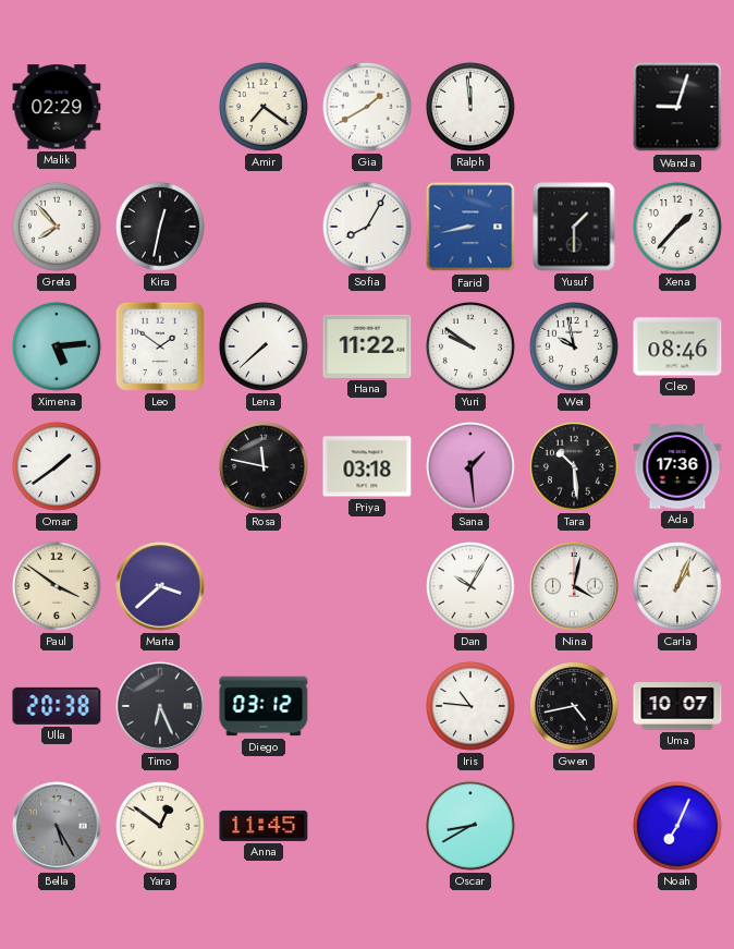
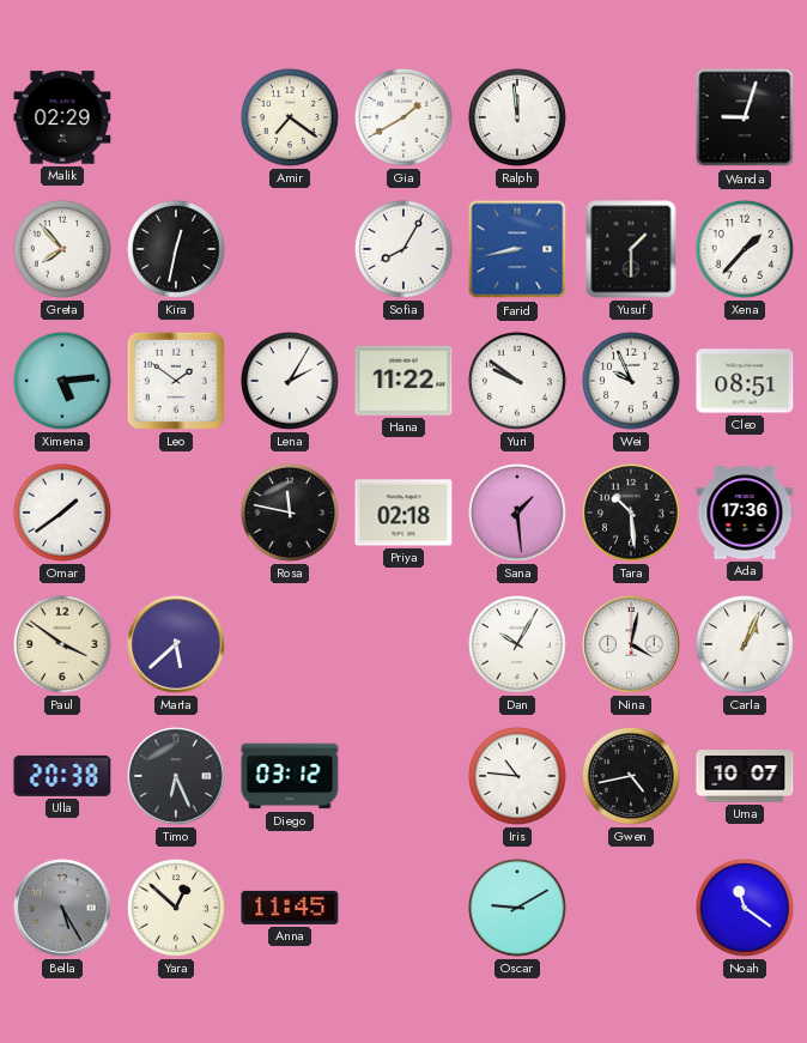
Lena: 7:38 -> 2:05 (290, 381)
Wei: 9:58 -> 9:56 (631, 381)
Cleo: 08:46 -> 08:51 (745, 381)
Priya: 03:18 -> 02:18 (403, 513)
Marta: 3:38 -> 5:38 (176, 644)
Yara: 12:51 -> 12:52 (176, 908)
Oscar: 8:40 -> 9:10 (517, 908)
Noah: 7:04 -> 11:21 (745, 908)
